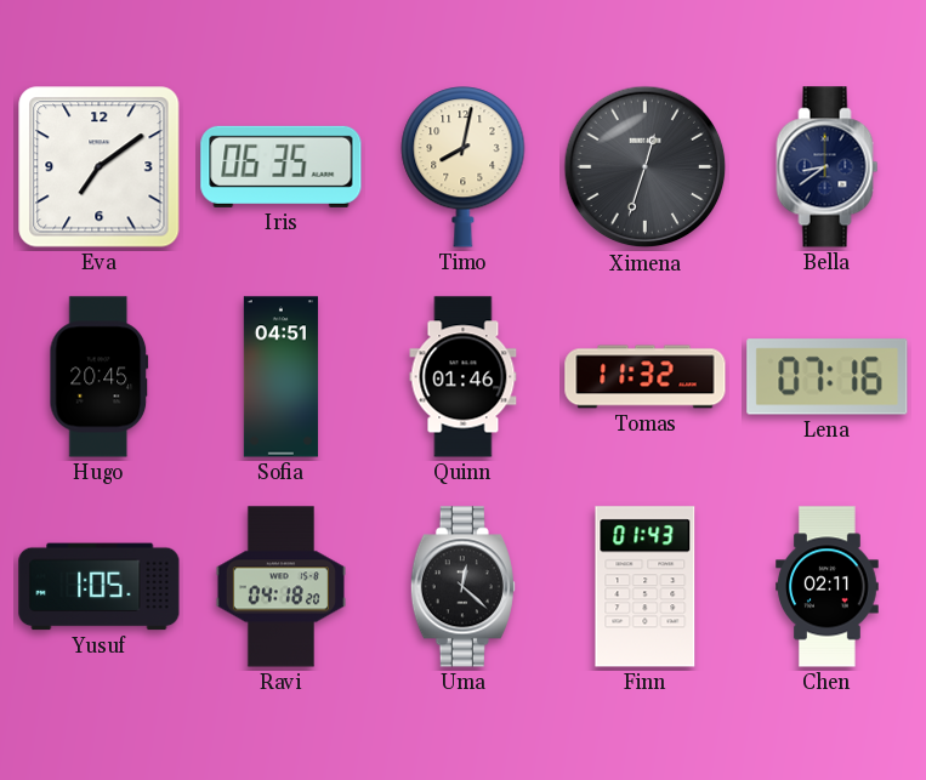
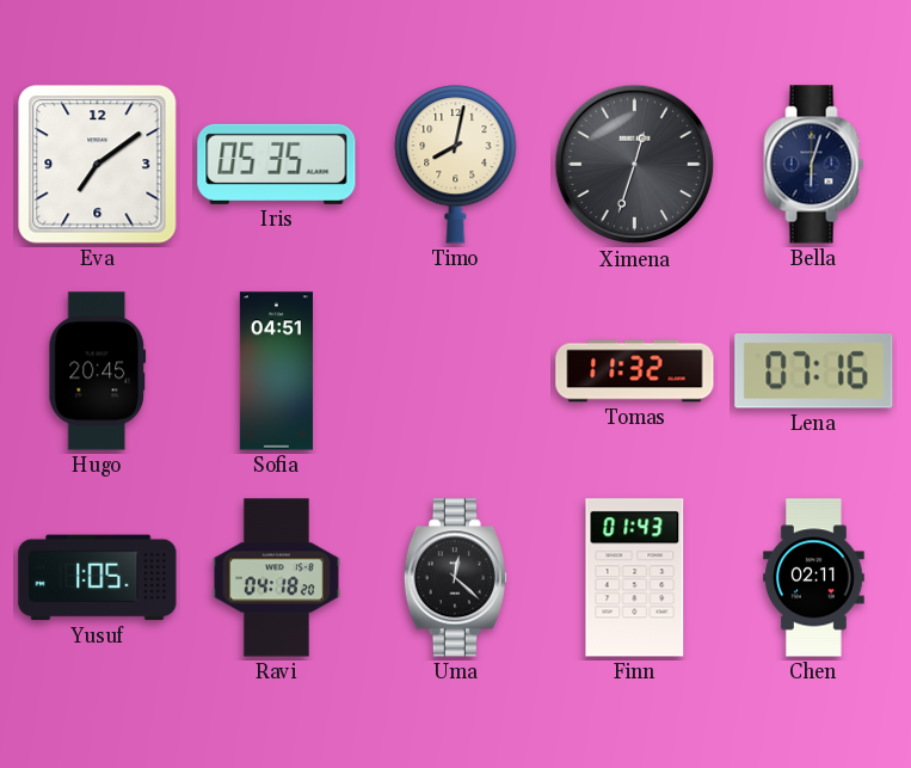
Iris: 06:35 -> 05:35 (277, 164)
Bella: 8:39 -> 6:03 (814, 165)
Quinn: 01:46 -> none (464, 377)
